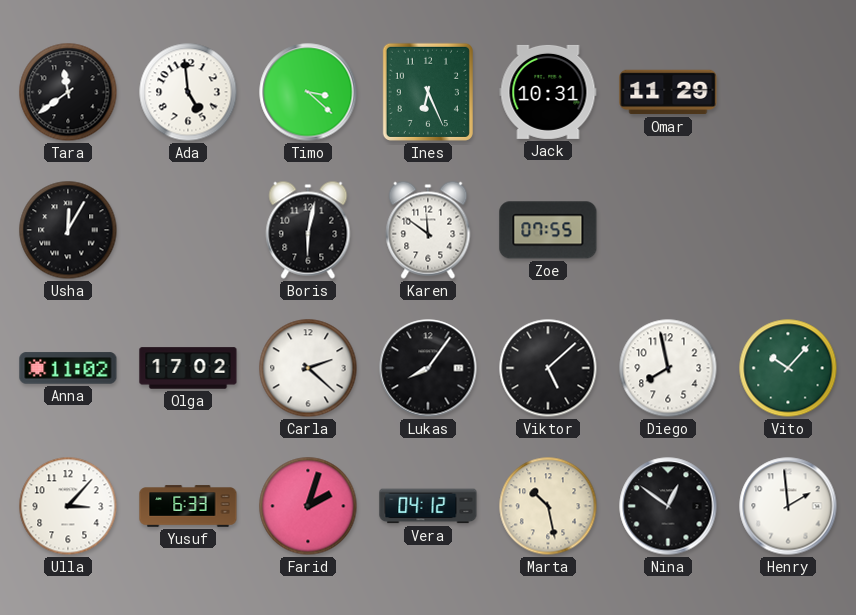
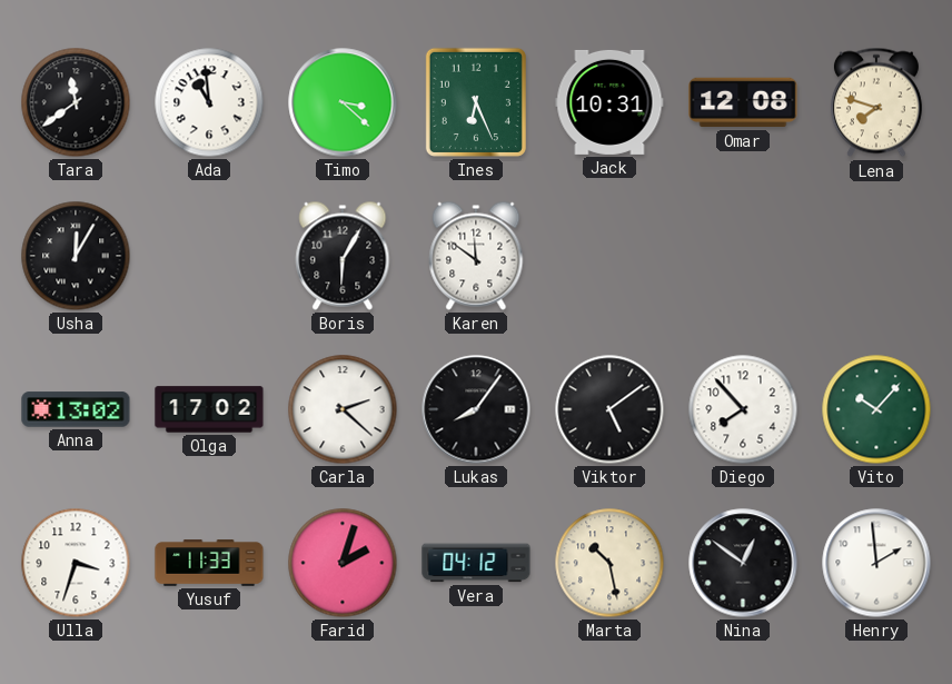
Ada: 4:59 -> 10:59 (209, 102)
Omar: 11:29 -> 12:08 (743, 102)
Lena: none -> 7:48 (876, 102)
Boris: 6:02 -> 6:05 (343, 256)
Zoe: 07:55 -> none (548, 230)
Anna: 11:02 -> 13:02 (76, 409)
Viktor: 5:08 -> 5:09 (609, 409)
Diego: 7:58 -> 7:53 (743, 409)
Ulla: 3:07 -> 3:33 (76, 563)
Yusuf: 6:33 -> 11:33 (209, 563)
